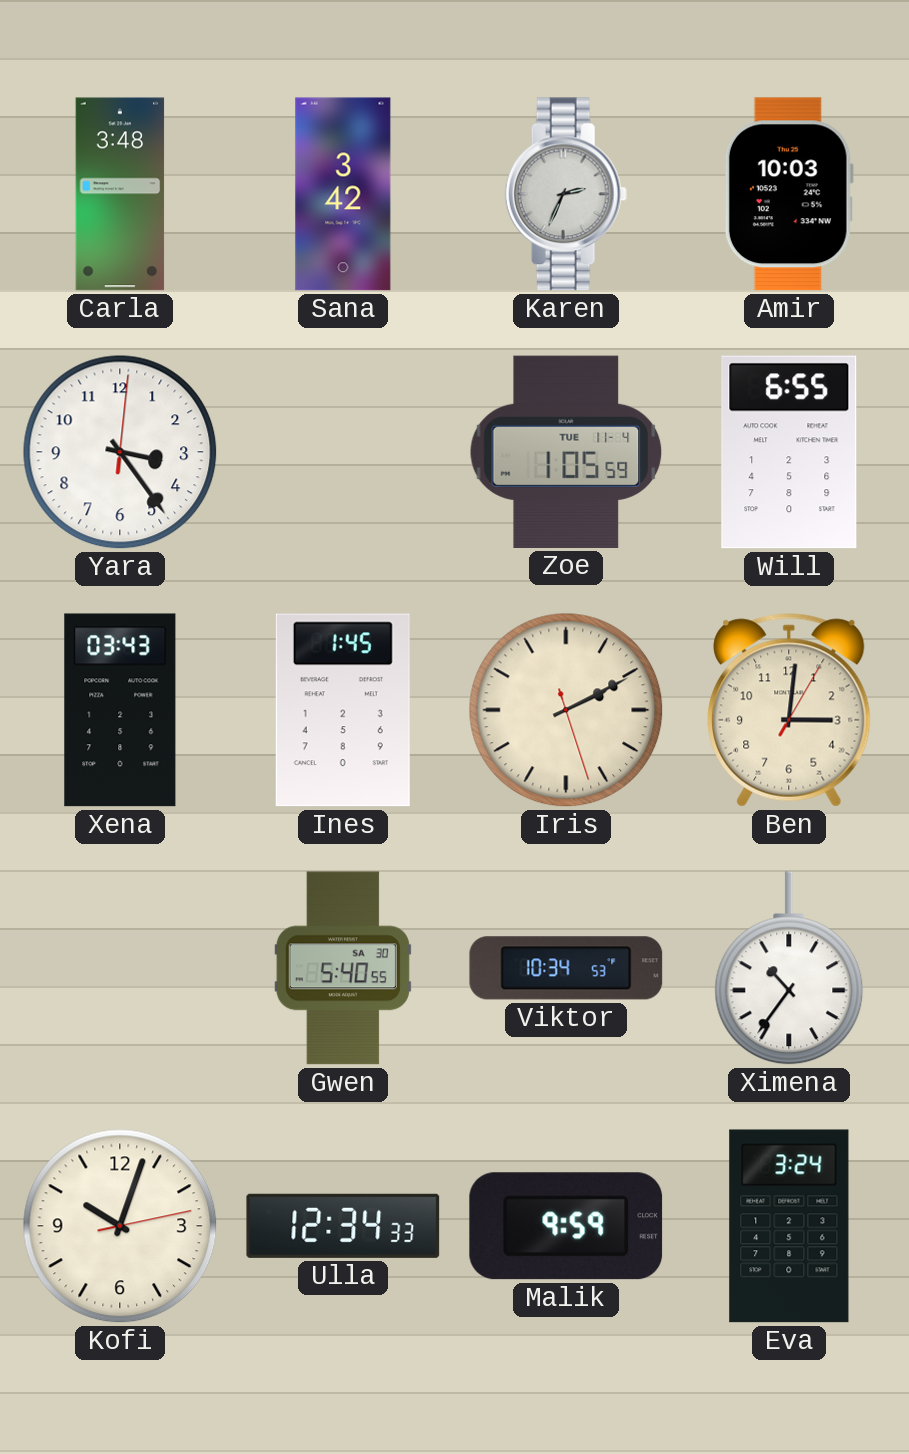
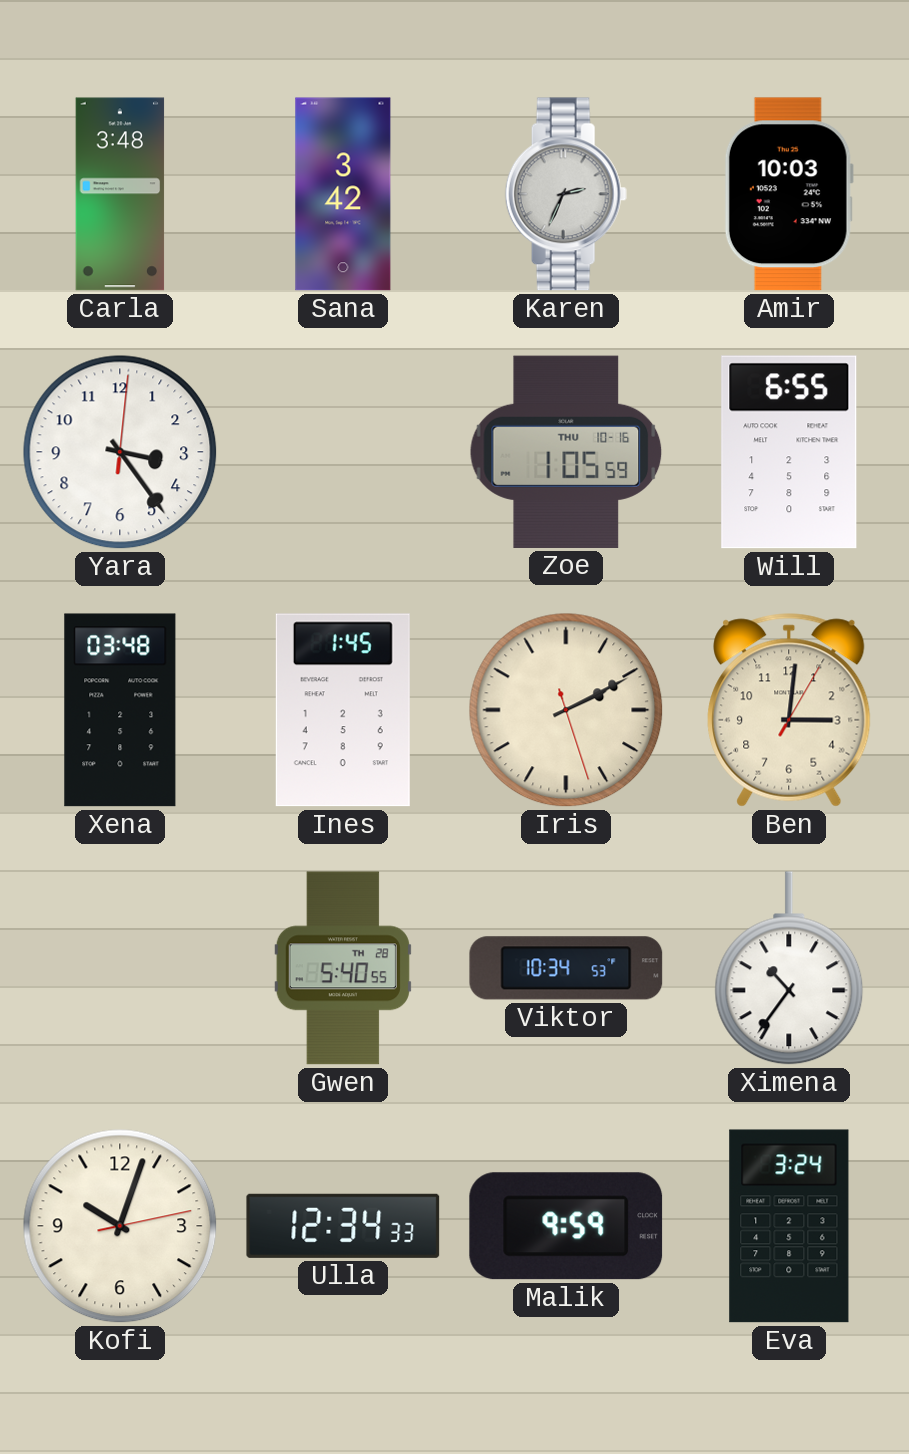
Zoe date: TUE 11-4 -> THU 10-16 (566, 452)
Xena: 03:43 -> 03:48 (120, 710)
Gwen date: SA 30 -> TH 28 (343, 968)
